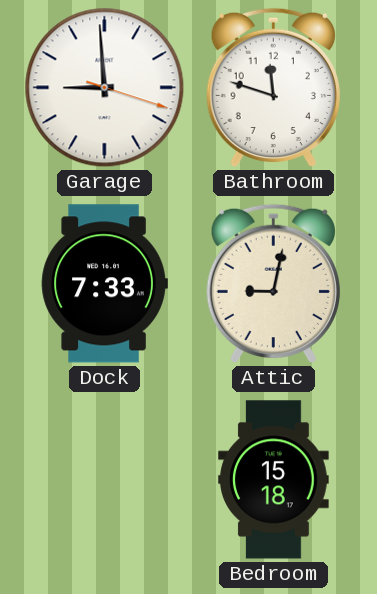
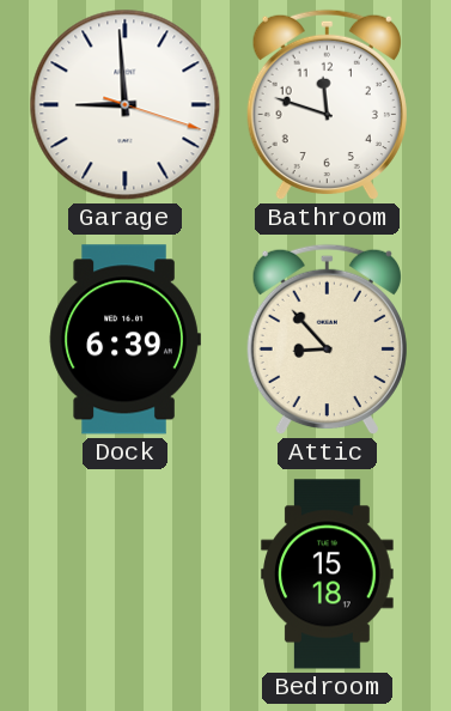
Dock: 7:33 -> 6:39 (124, 340)
Attic: 9:02 -> 8:53 (327, 340)
